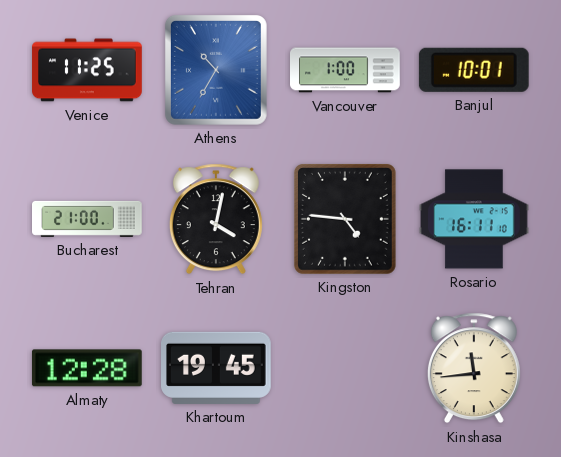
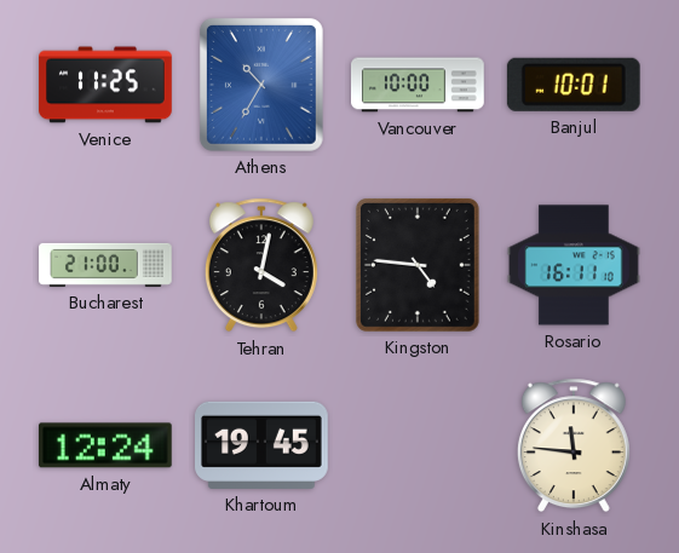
Vancouver: 1:00 -> 10:00 (418, 85)
Almaty: 12:28 -> 12:24 (105, 445)
Kinshasa: 11:44 -> 11:46 (574, 445)
